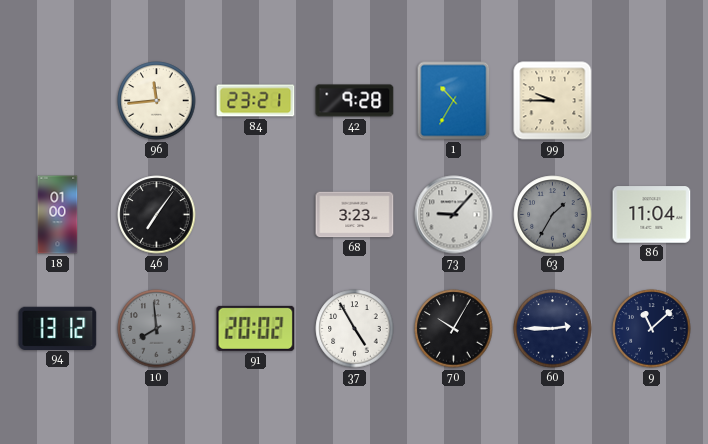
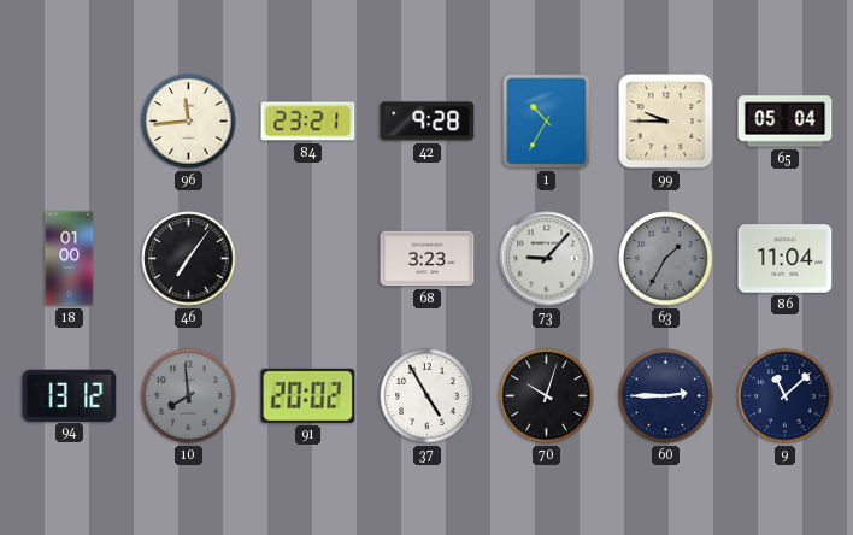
65: none -> 05:04 (786, 122)
70: 10:05 -> 10:03 (547, 396)
